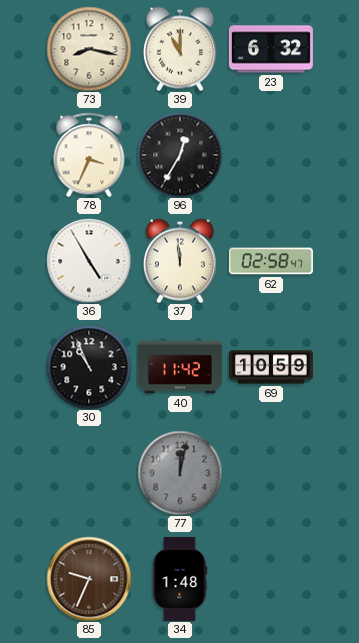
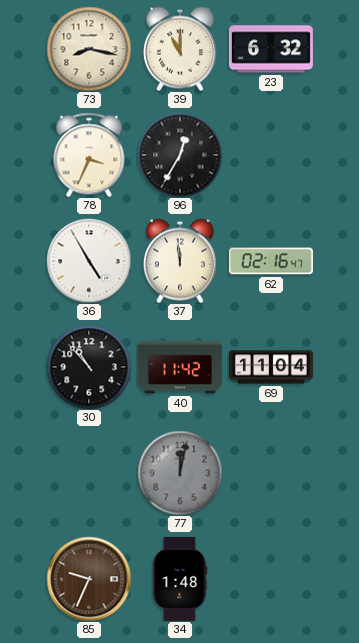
62: 02:58 -> 02:16 (271, 261)
30: 10:56 -> 10:53 (89, 367)
69: 10:59 -> 11:04 (271, 367)
